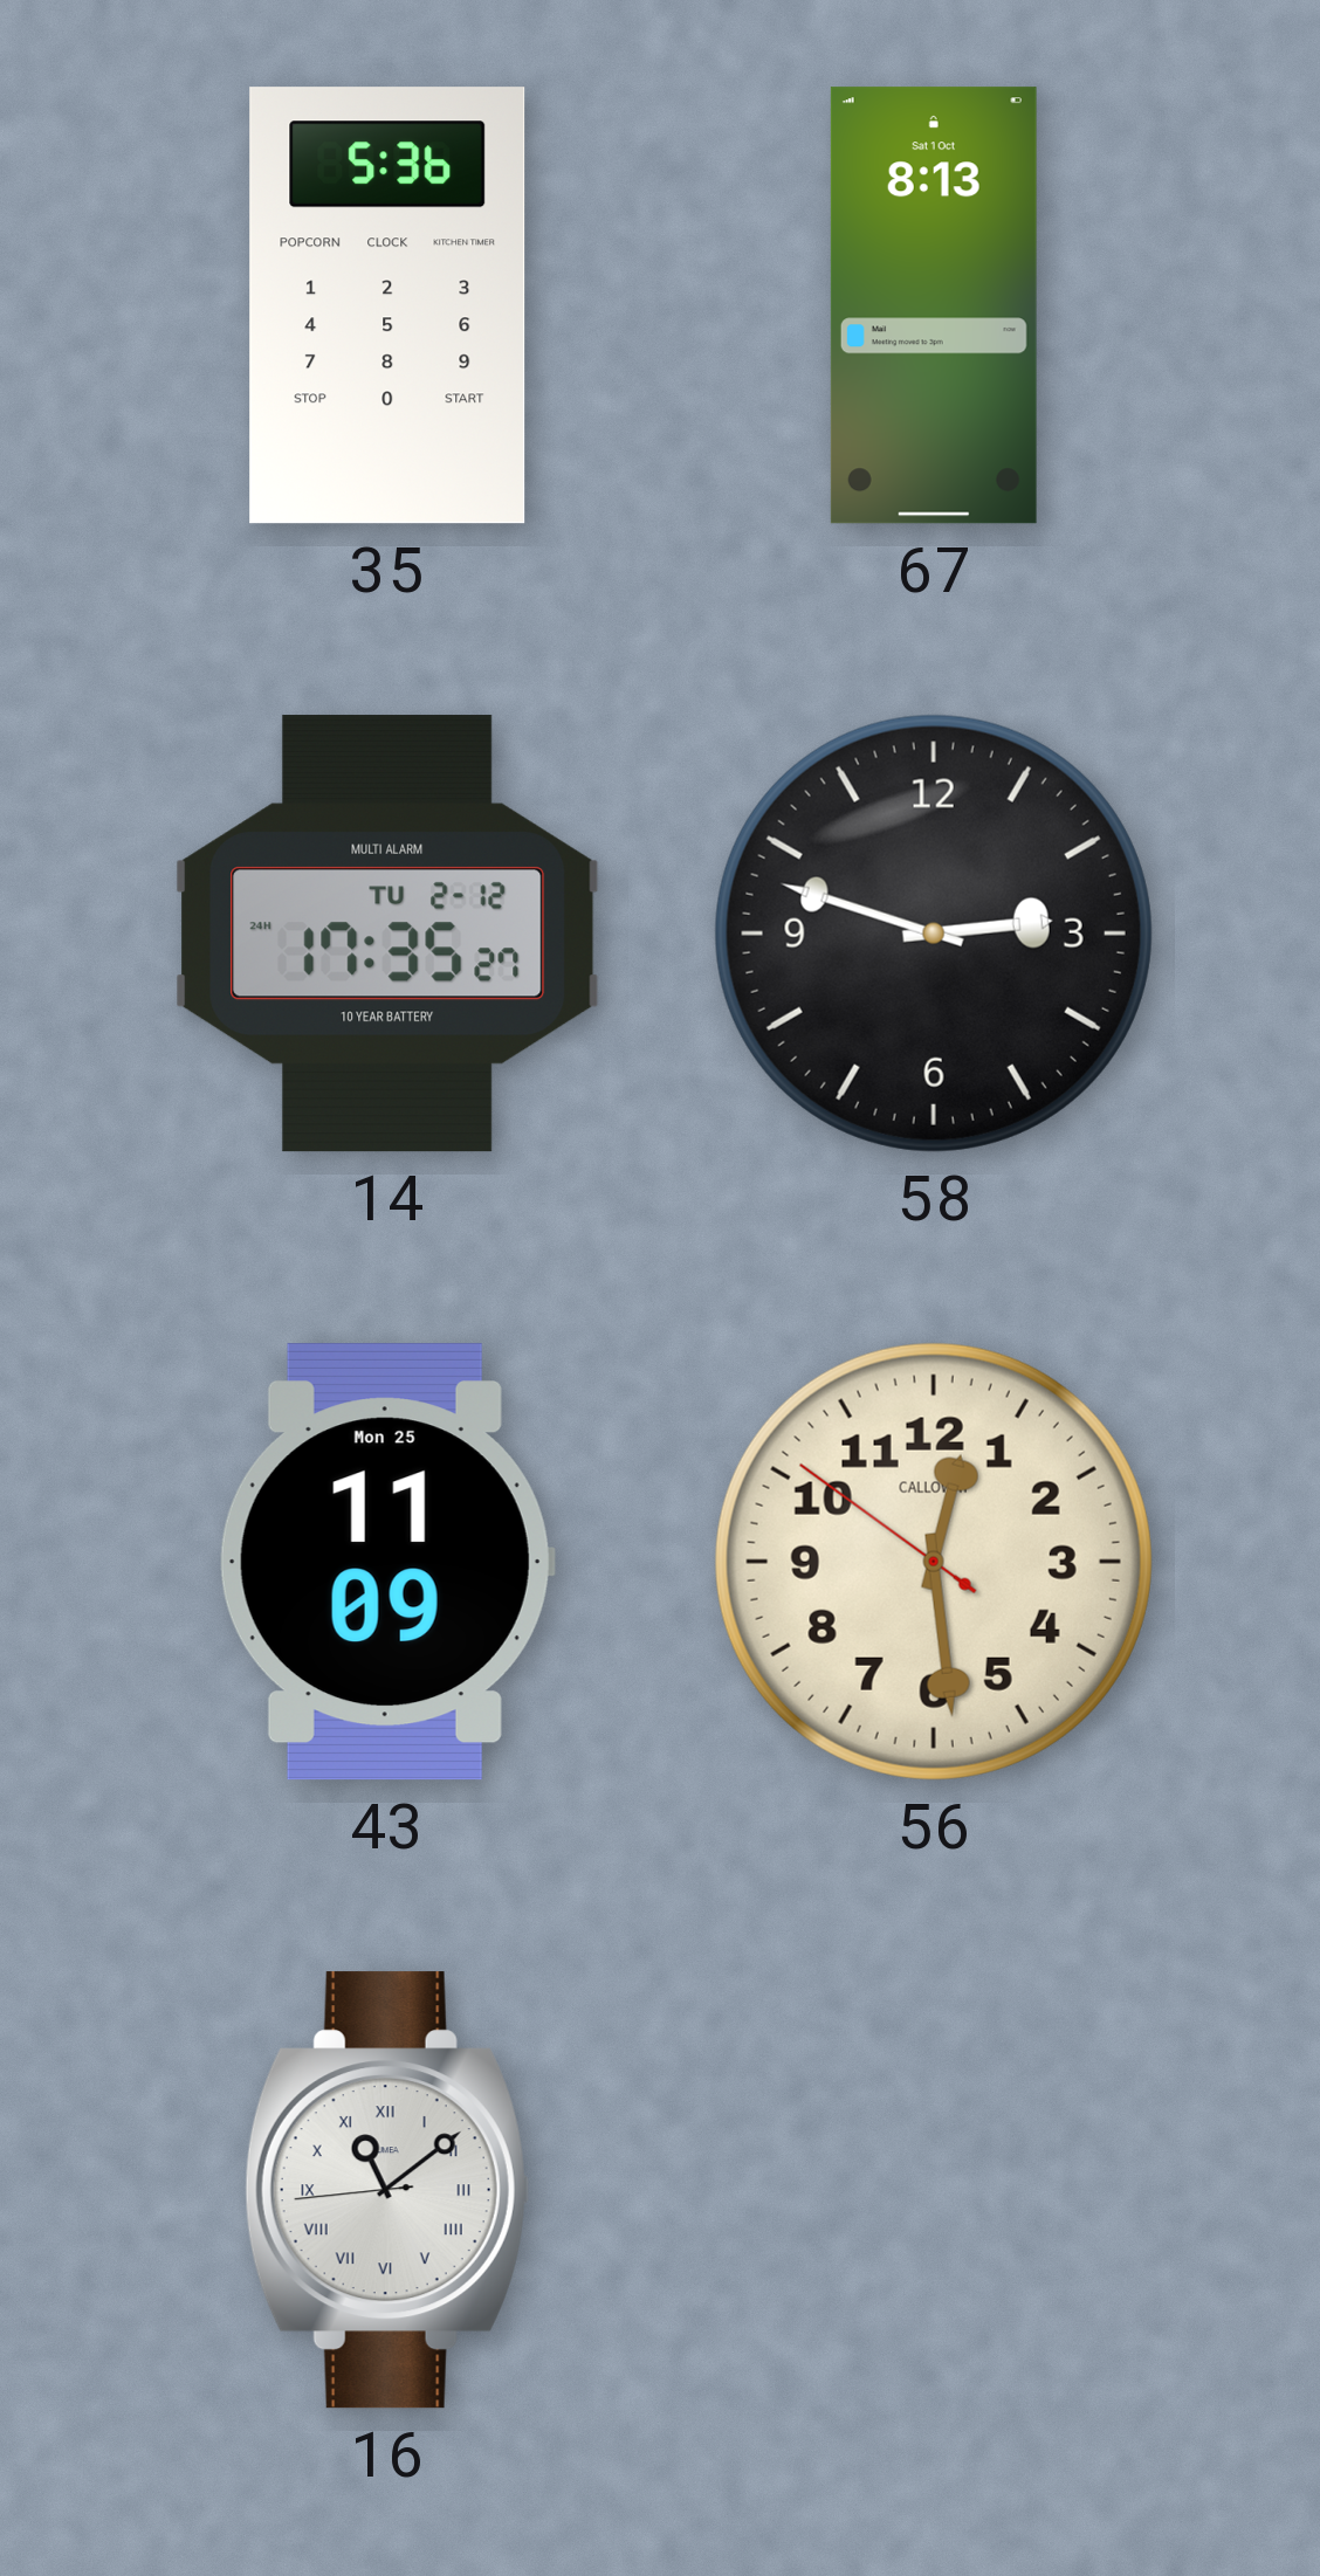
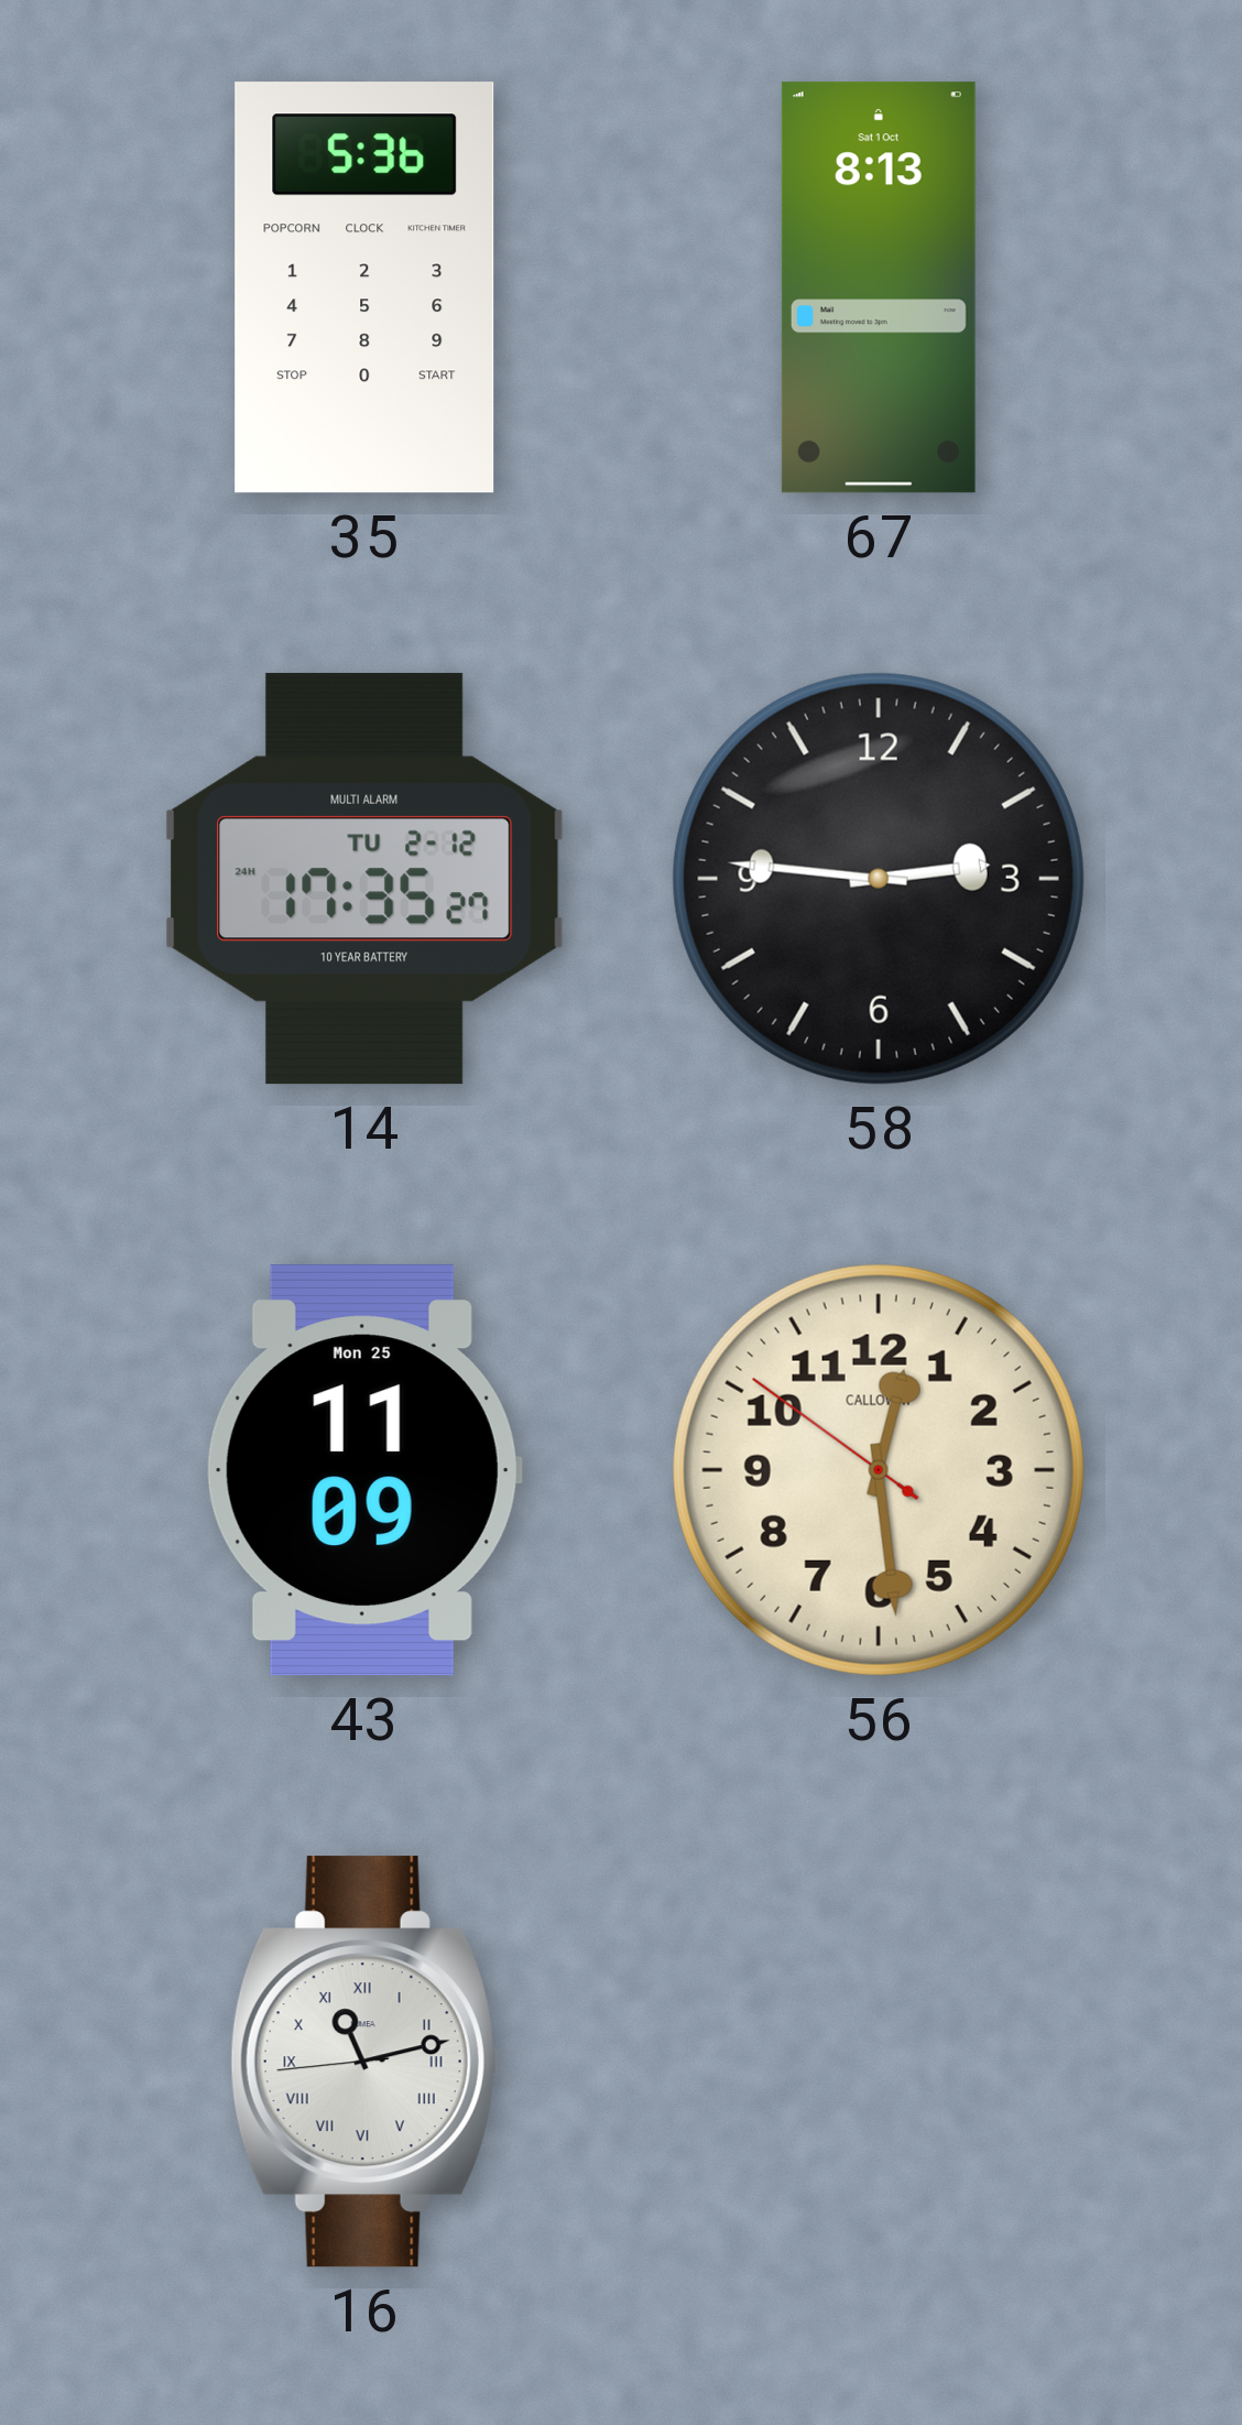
58: 2:48 -> 2:46 (879, 879)
16: 11:08 -> 11:12 (364, 2062)
